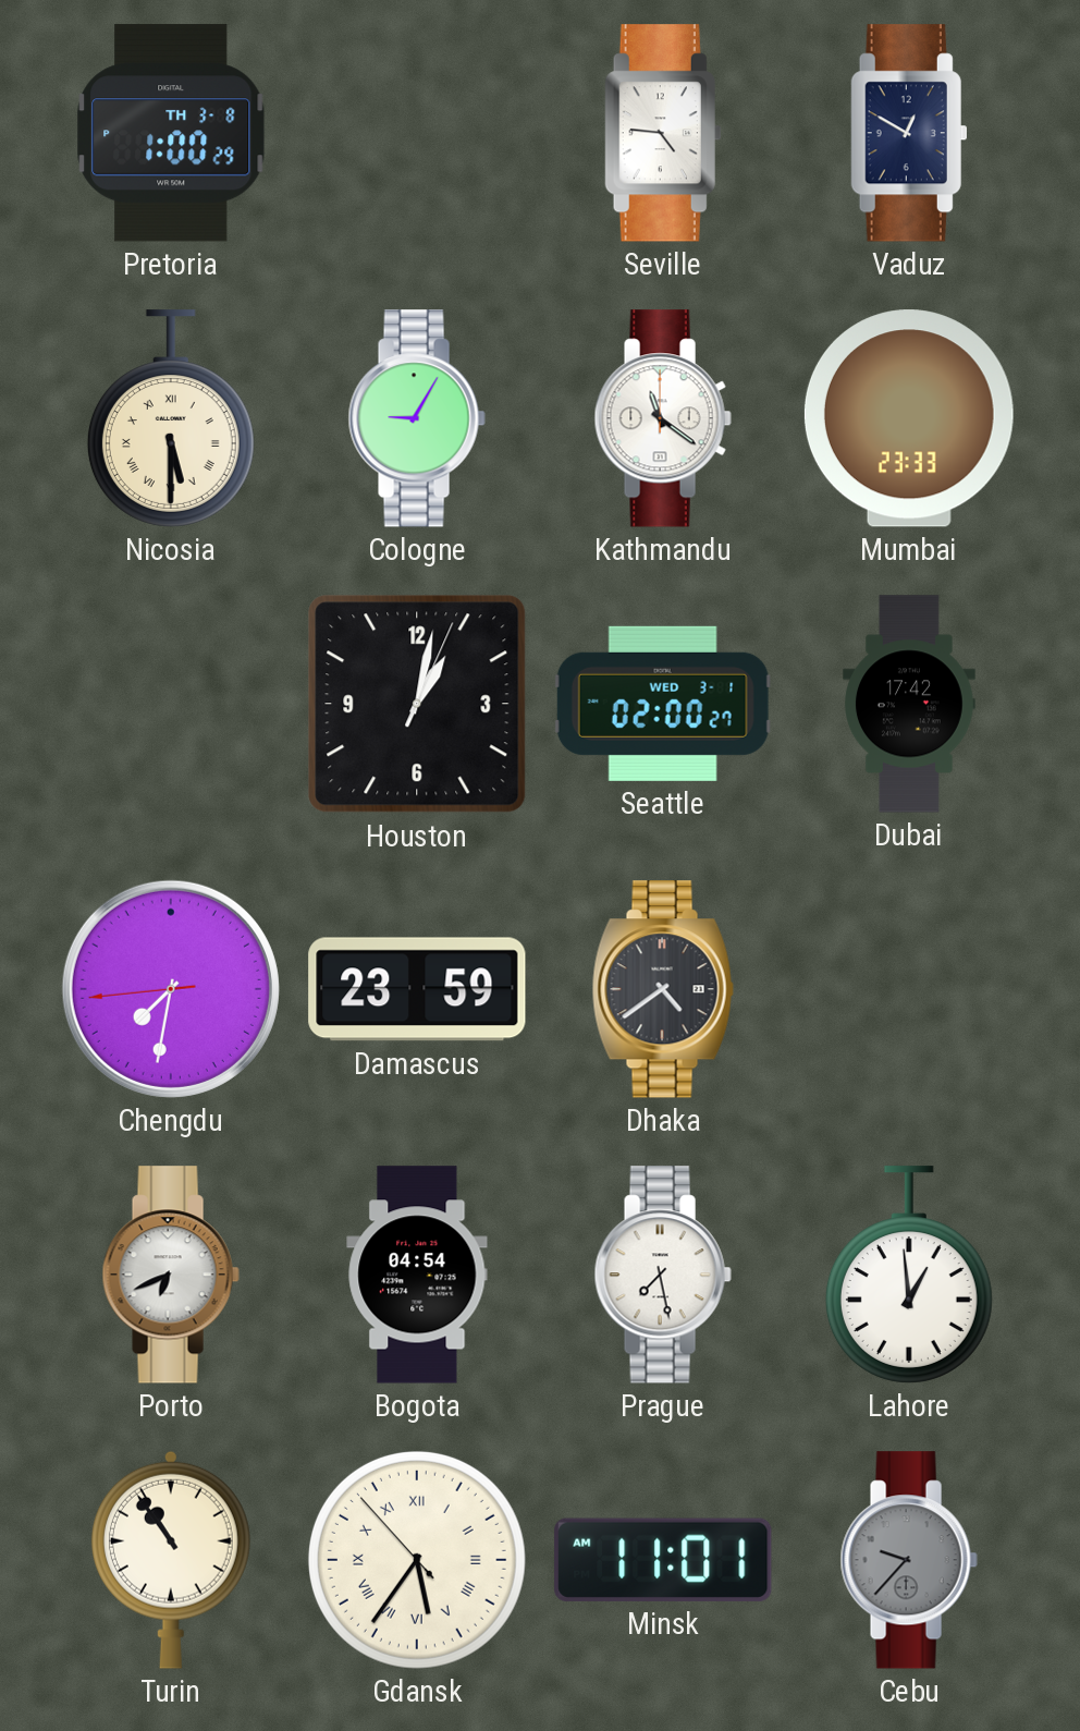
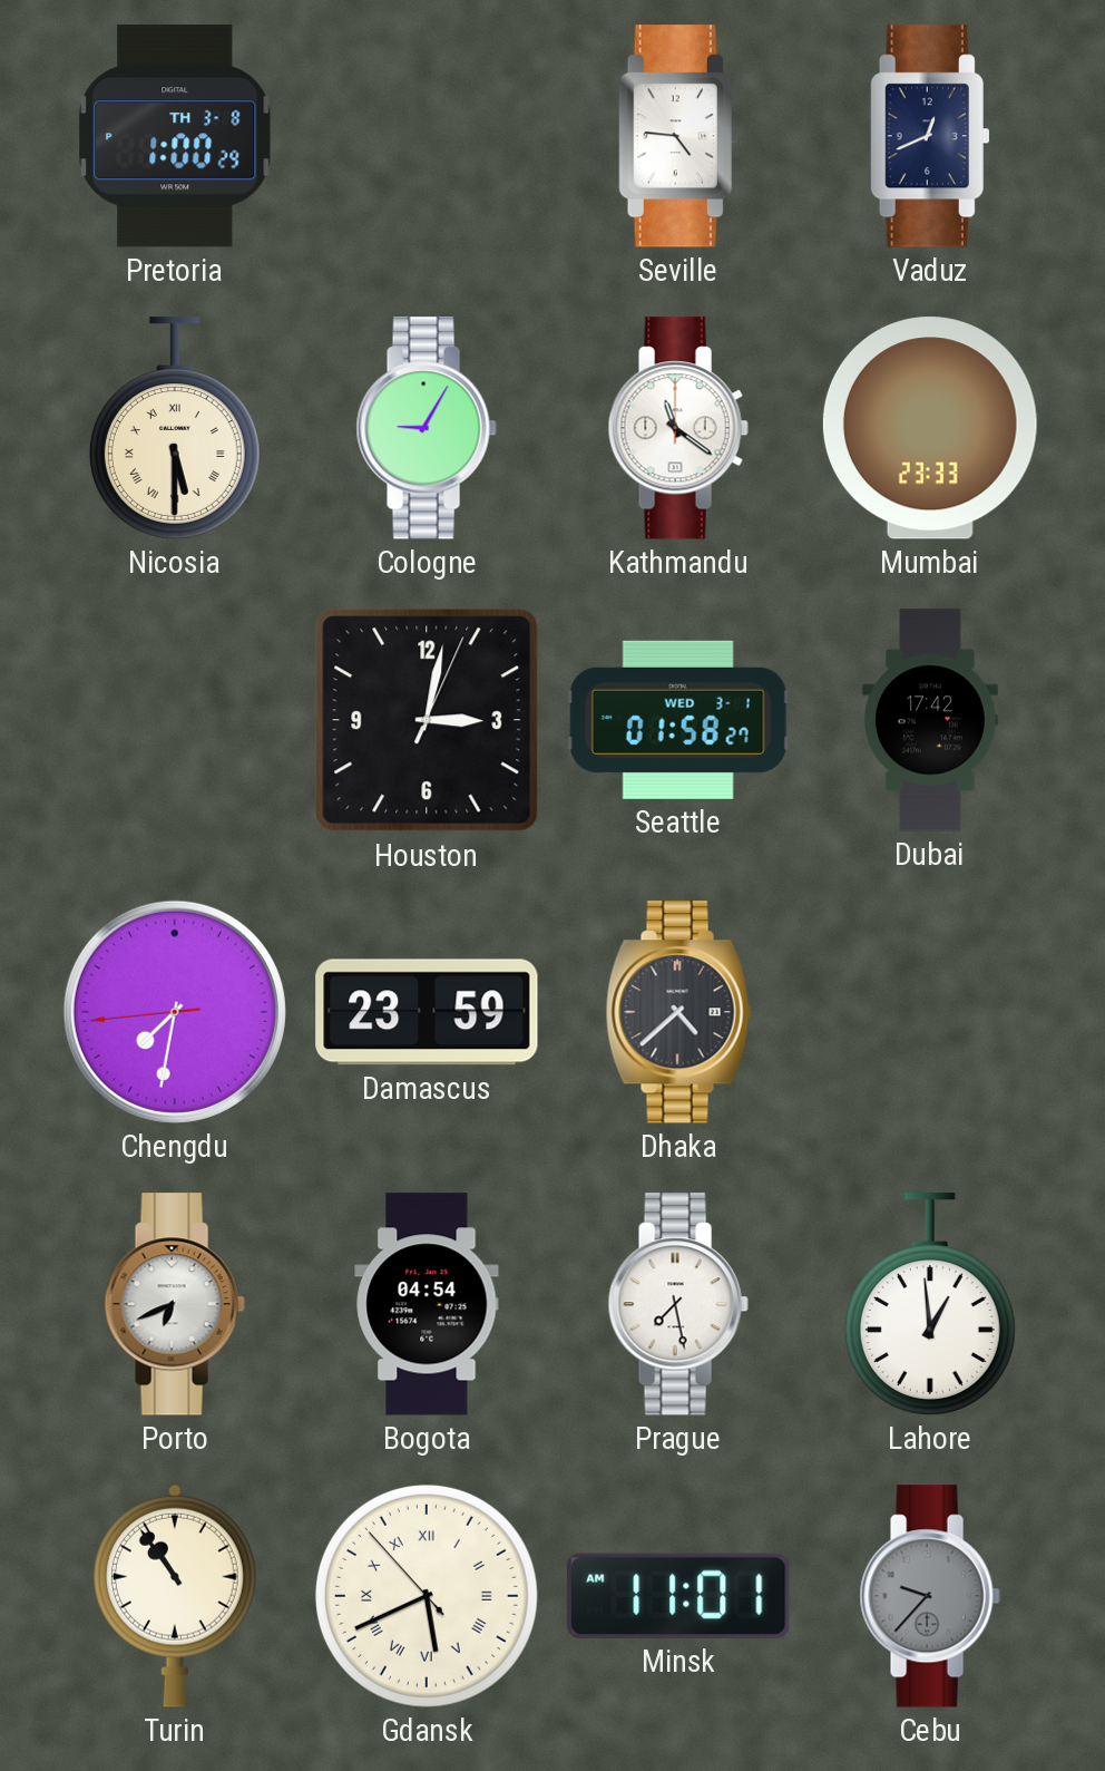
Vaduz: 12:50 -> 12:41 (930, 136)
Houston: 1:02 -> 3:02 (427, 720)
Seattle: 02:00 -> 01:58 (678, 720)
Dhaka: 4:39 -> 4:38 (678, 1012)
Gdansk: 5:35 -> 5:40 (427, 1596)
